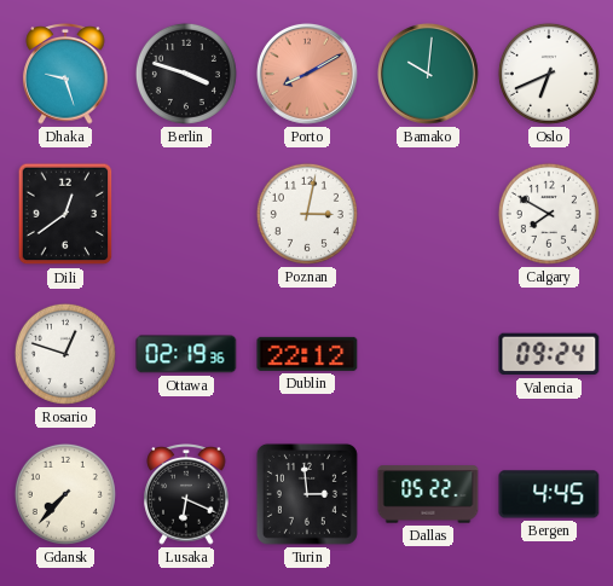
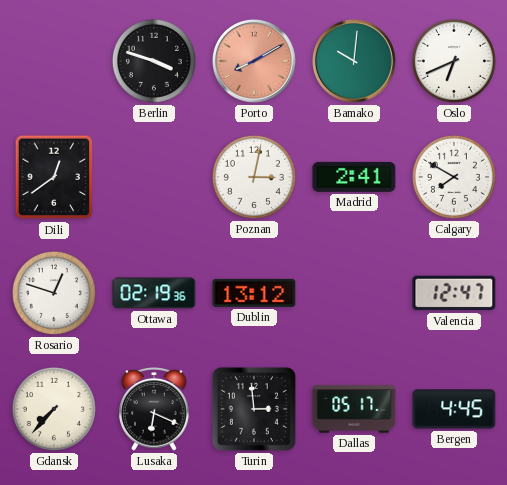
Dhaka: 9:27 -> none (65, 74)
Madrid: none -> 2:41 (354, 177)
Dublin: 22:12 -> 13:12 (254, 293)
Valencia: 09:24 -> 12:47 (454, 293)
Dallas: 05:22 -> 05:17 (354, 409)
